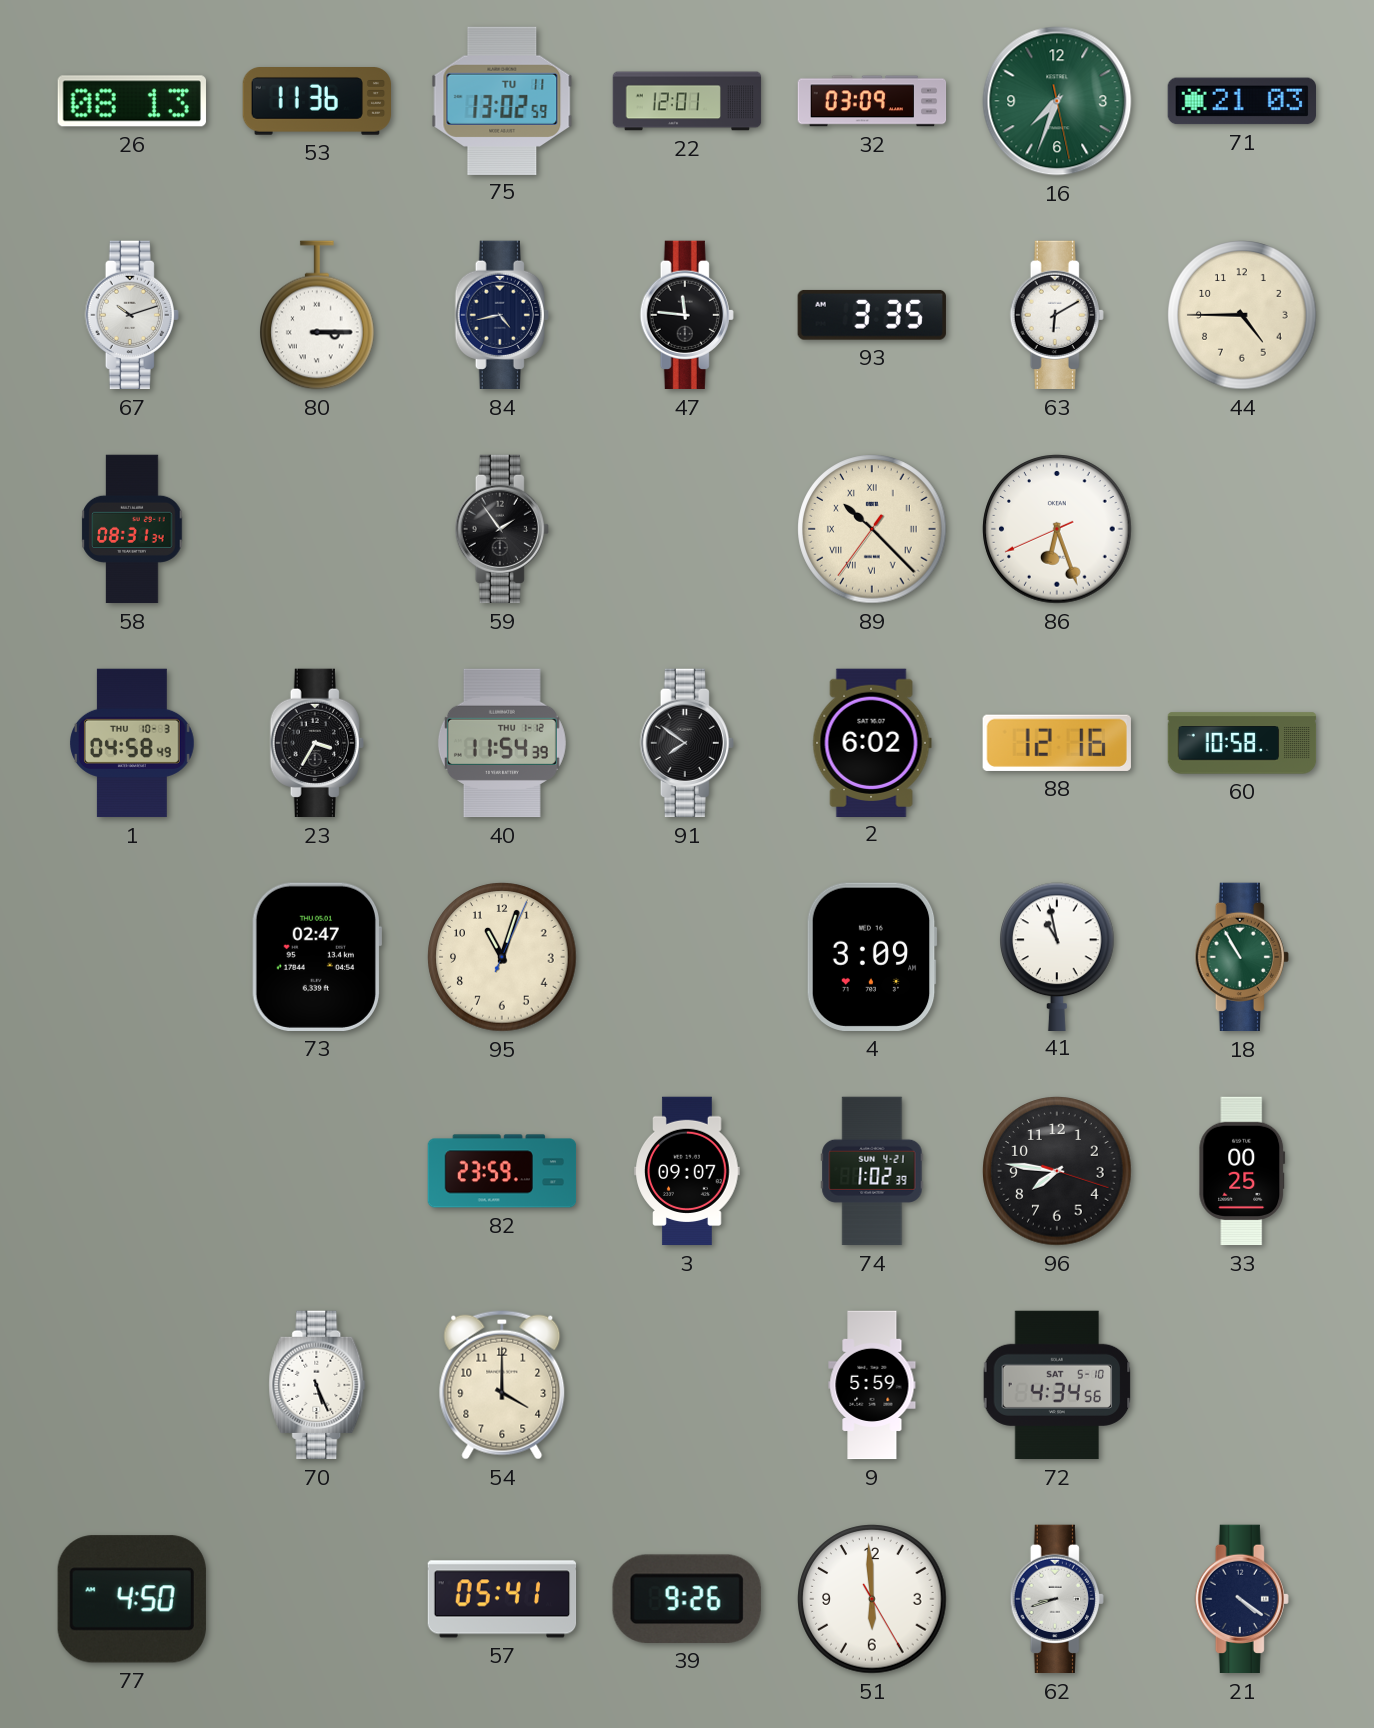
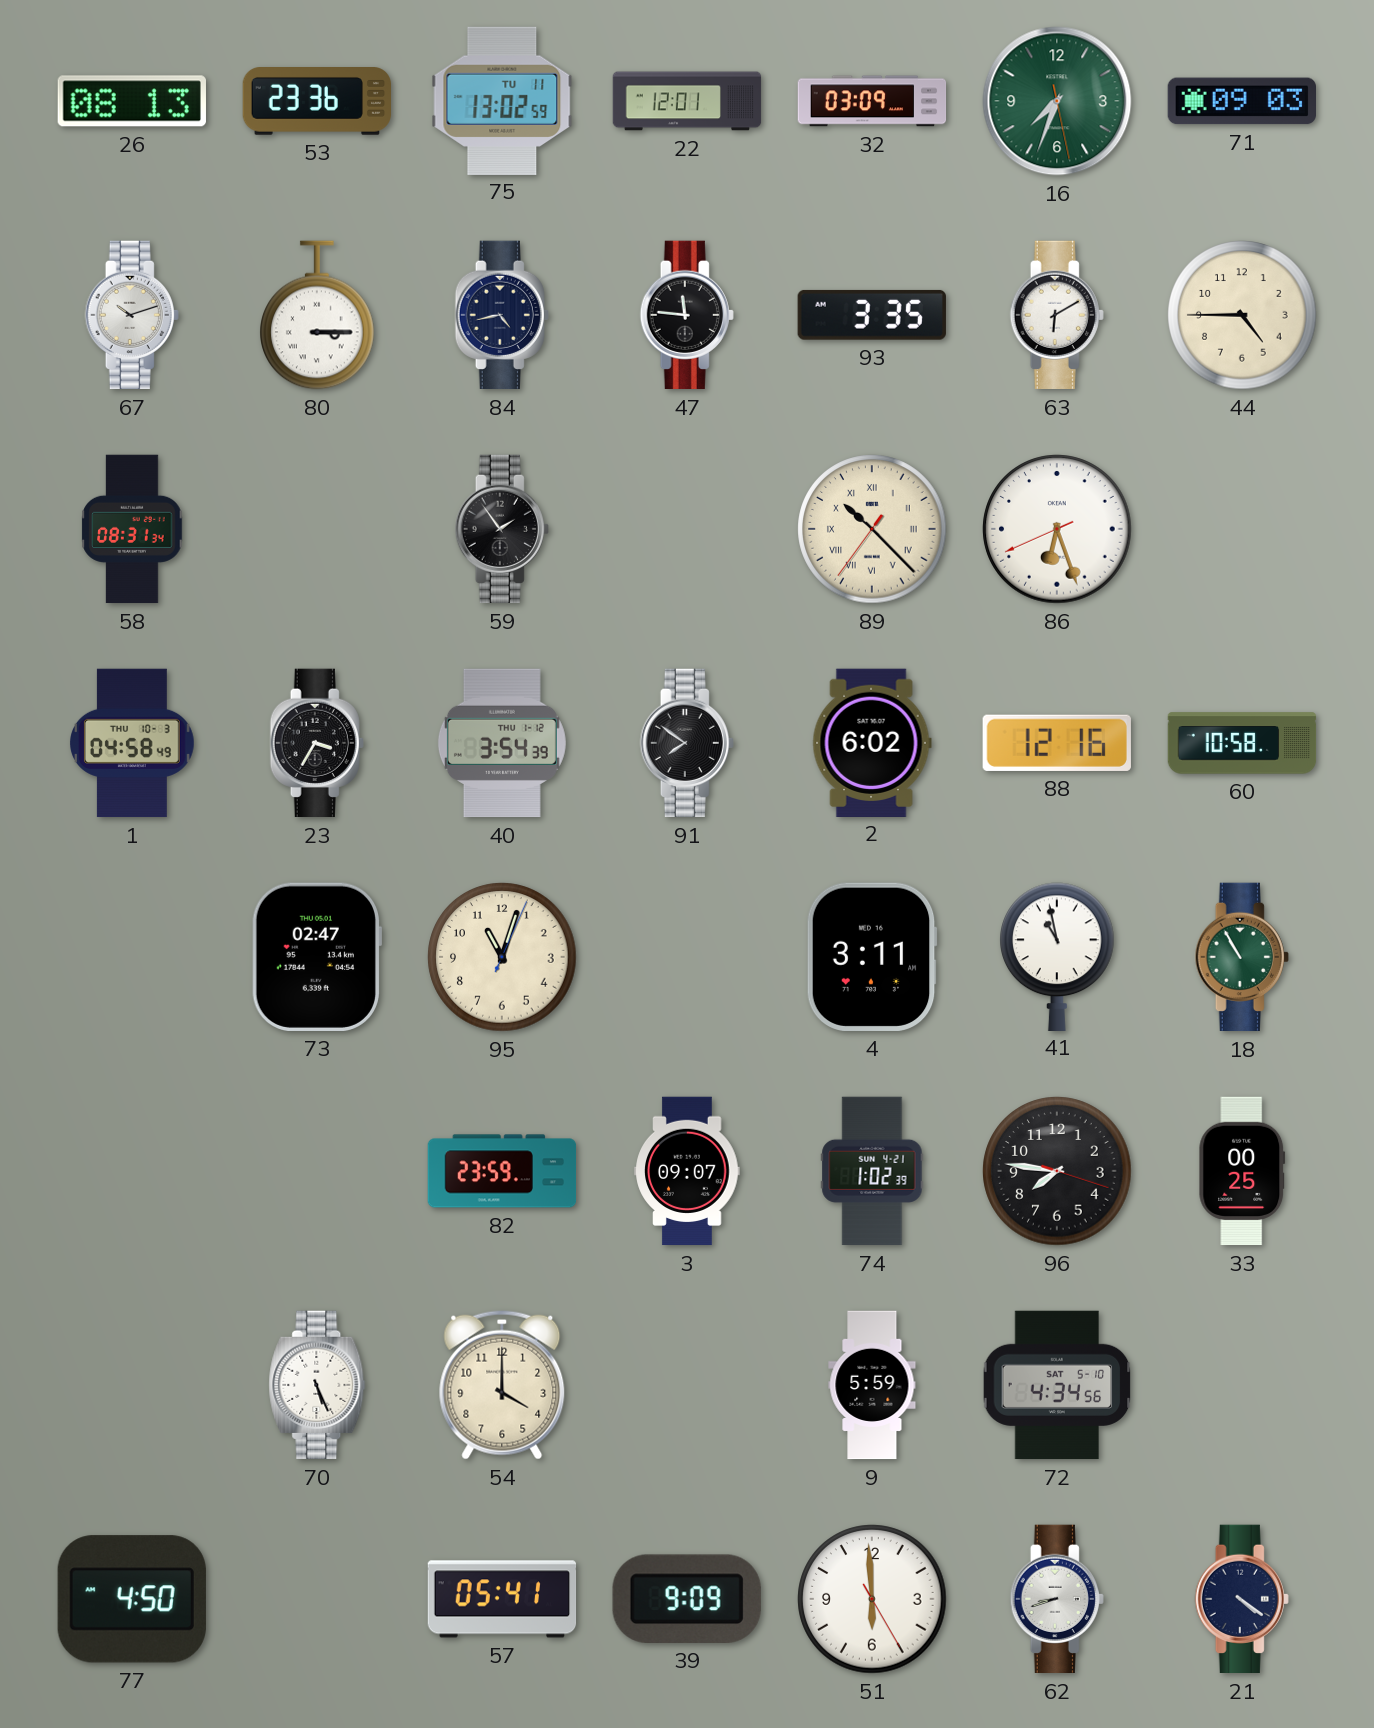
53: 11:36 -> 23:36 (317, 102)
71: 21:03 -> 09:03 (1241, 101)
40: 11:54 -> 3:54 (502, 743)
4: 3:09 -> 3:11 (872, 957)
39: 9:26 -> 9:09 (687, 1599)
